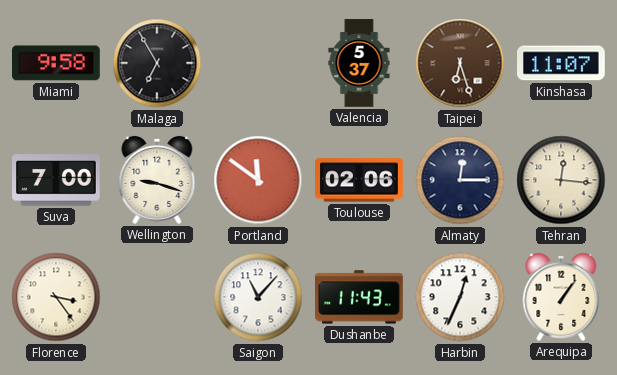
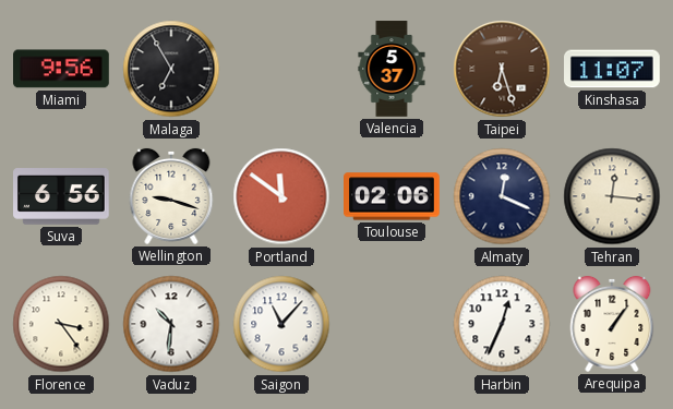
Miami: 9:58 -> 9:56 (62, 69)
Suva: 7:00 -> 6:56 (62, 196)
Almaty: 12:15 -> 12:19 (502, 196)
Vaduz: none -> 10:31 (171, 324)
Dushanbe: 11:43 -> none (360, 297)
